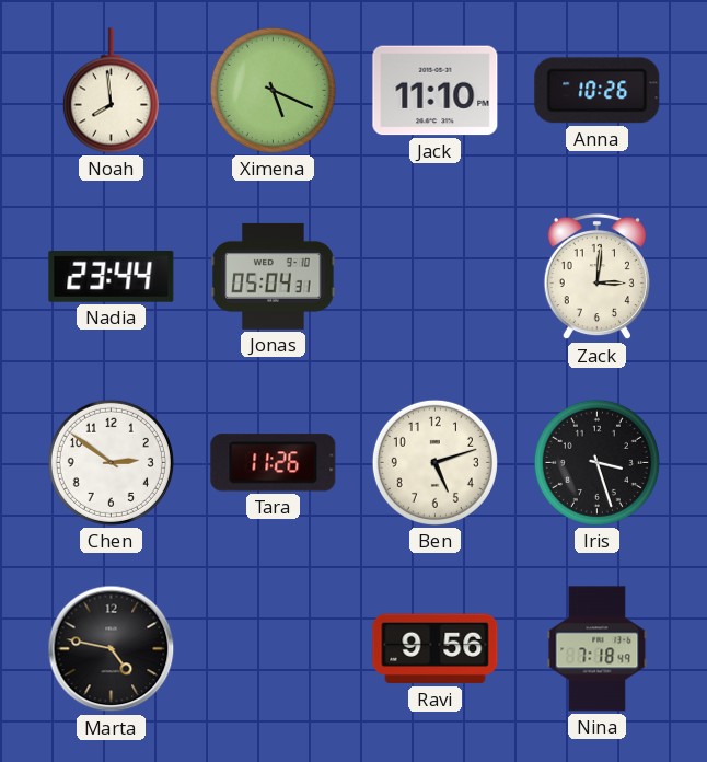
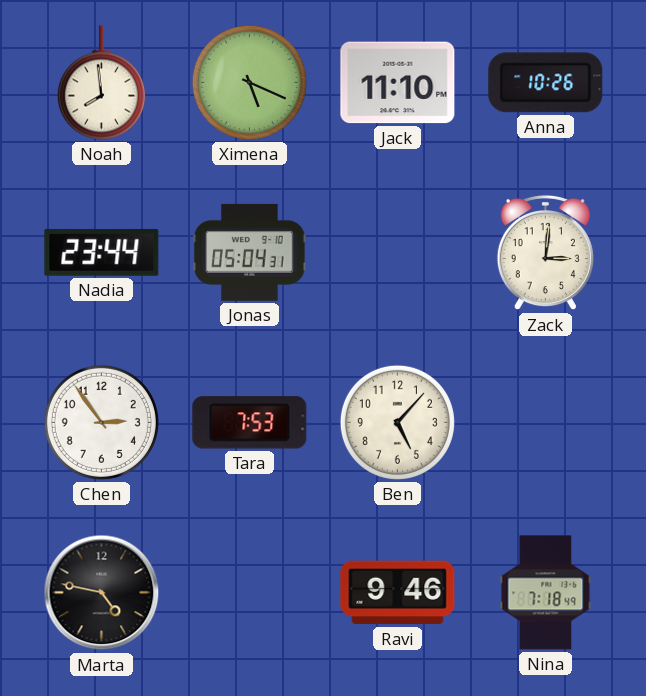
Chen: 2:51 -> 2:54 (101, 422)
Tara: 11:26 -> 7:53 (250, 423)
Ben: 5:12 -> 5:07 (397, 422)
Iris: 3:27 -> none (596, 462)
Ravi: 9:56 -> 9:46 (398, 593)
